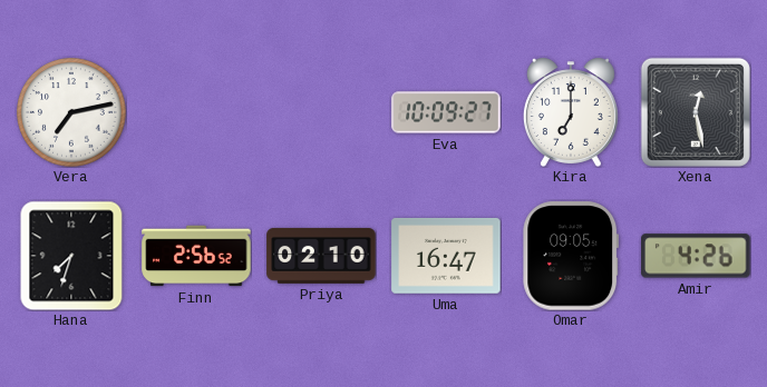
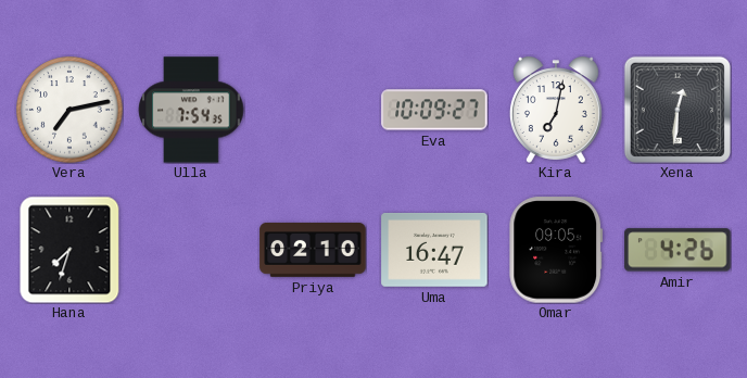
Ulla: none -> 7:54 (191, 110)
Kira: 7:00 -> 7:02 (556, 110)
Xena: 12:28 -> 12:31 (678, 110)
Finn: 2:56 -> none (196, 256)
